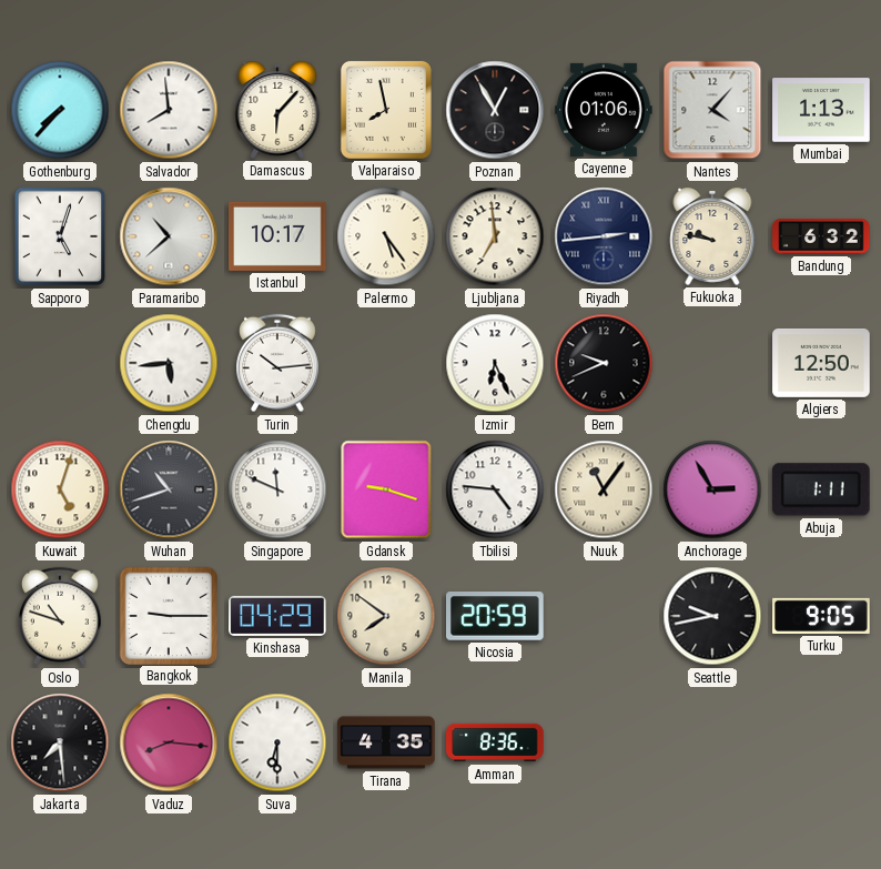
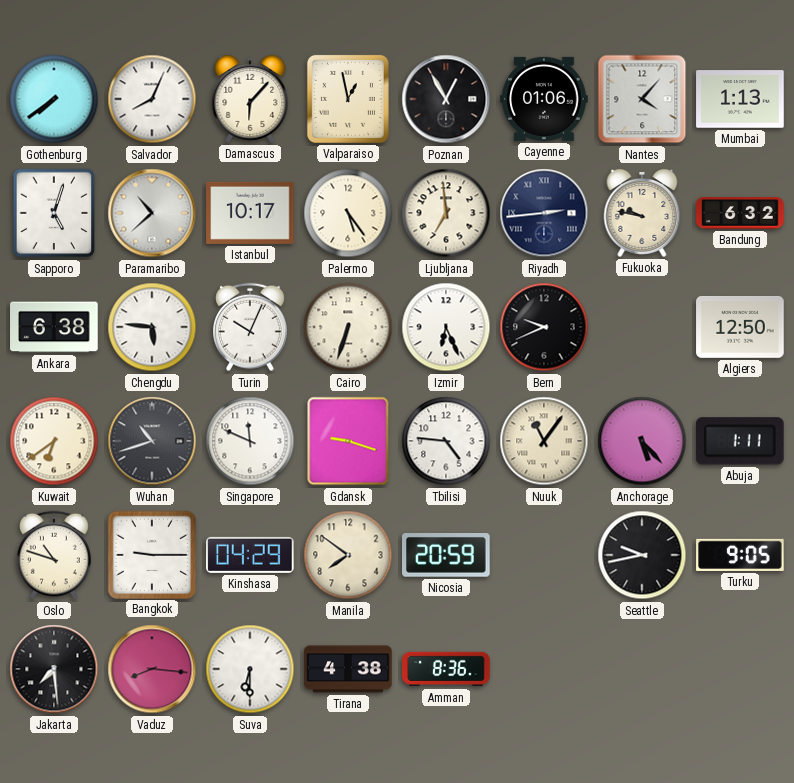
Gothenburg: 7:37 -> 7:39 (54, 99)
Salvador: 7:59 -> 8:04 (152, 99)
Valparaiso: 7:58 -> 12:58 (348, 99)
Ankara: none -> 6:38 (54, 327)
Chengdu: 5:44 -> 5:46 (152, 327)
Turin: 10:14 -> 10:04 (251, 327)
Cairo: none -> 6:33 (348, 327)
Kuwait: 5:03 -> 6:39 (54, 441)
Anchorage: 2:55 -> 5:23 (642, 441)
Tirana: 4:35 -> 4:38 (348, 669)
